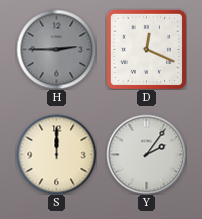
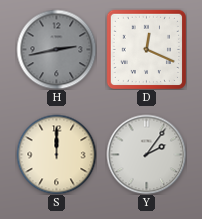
H: 2:45 -> 2:43 (56, 49)
